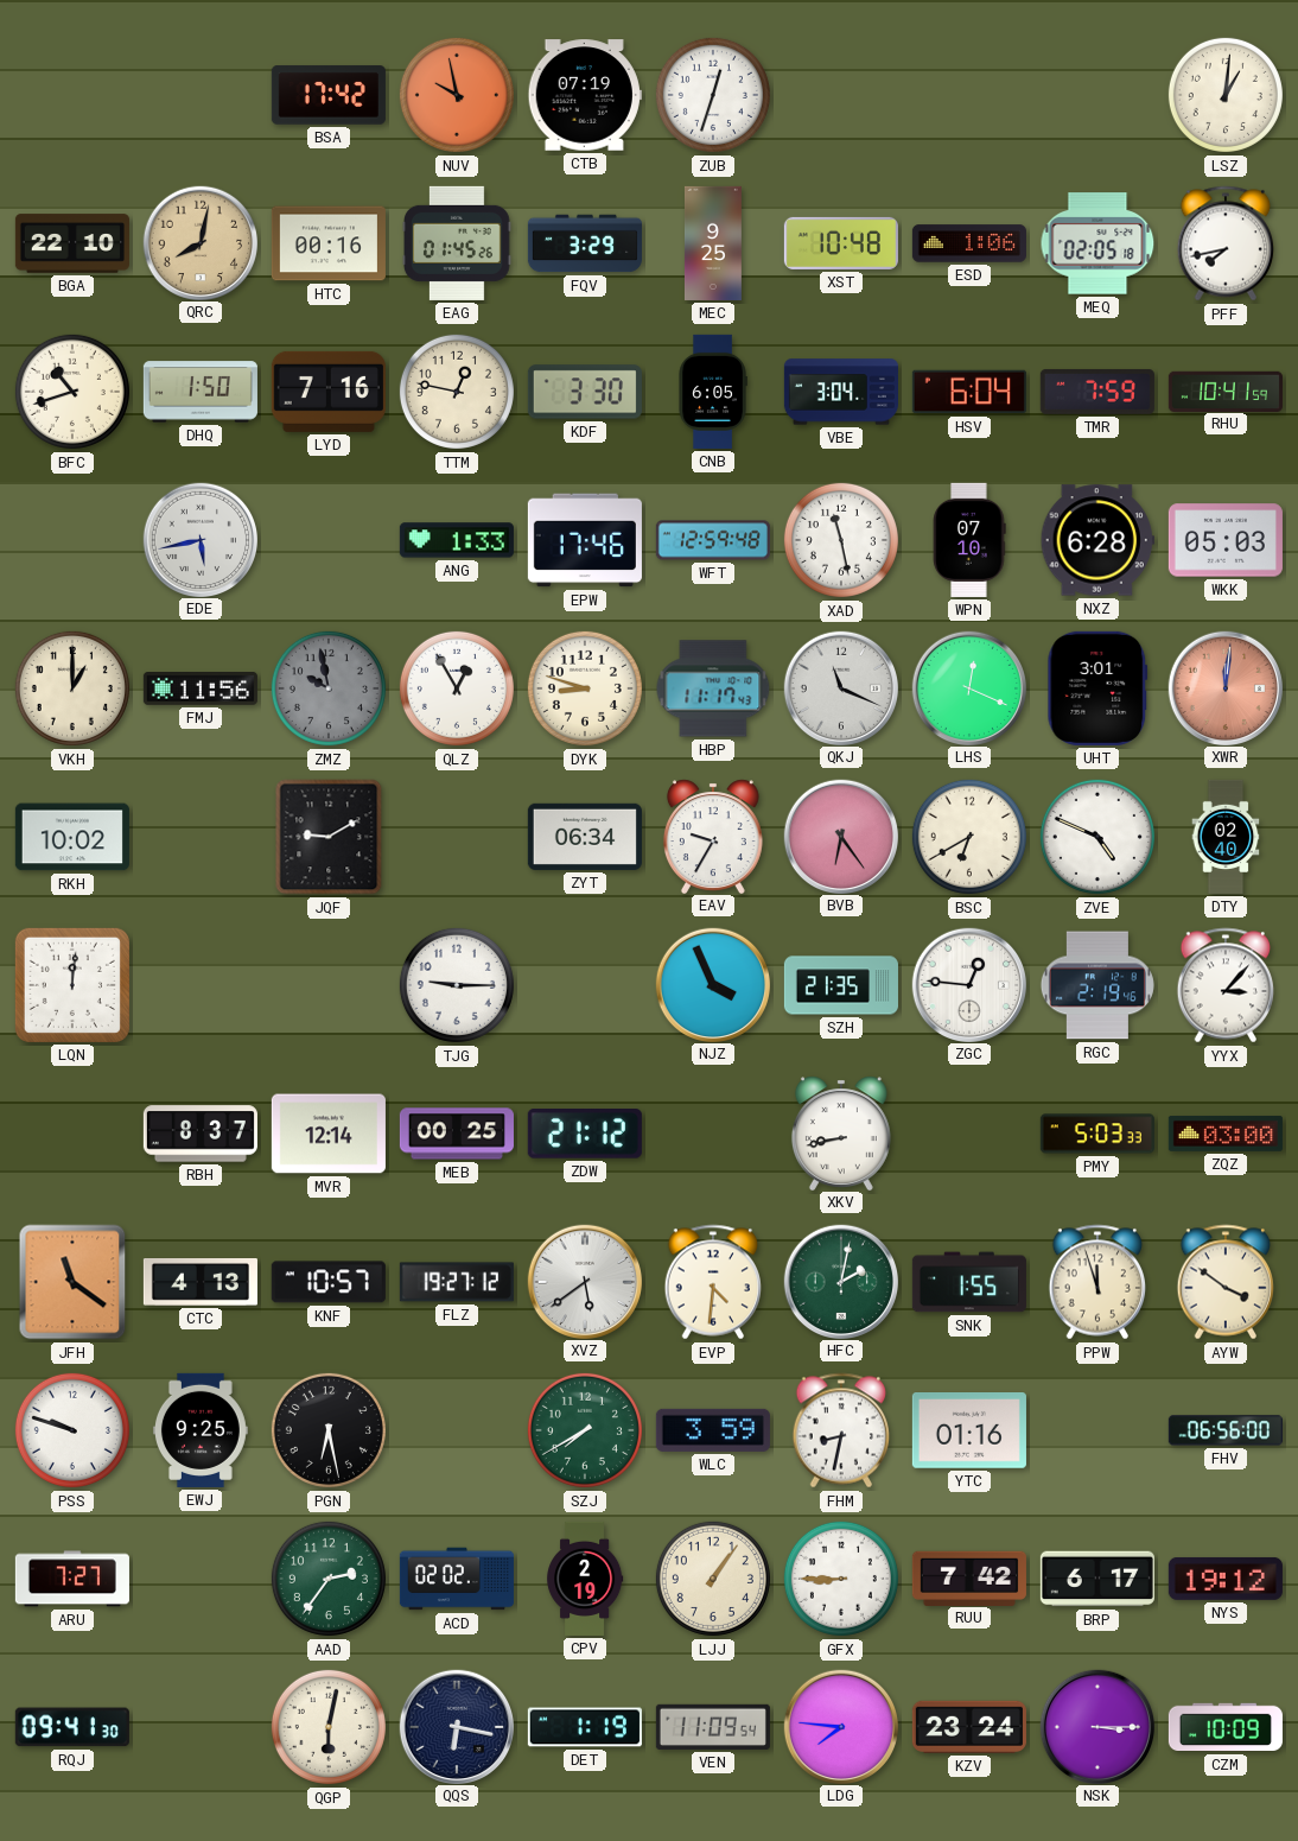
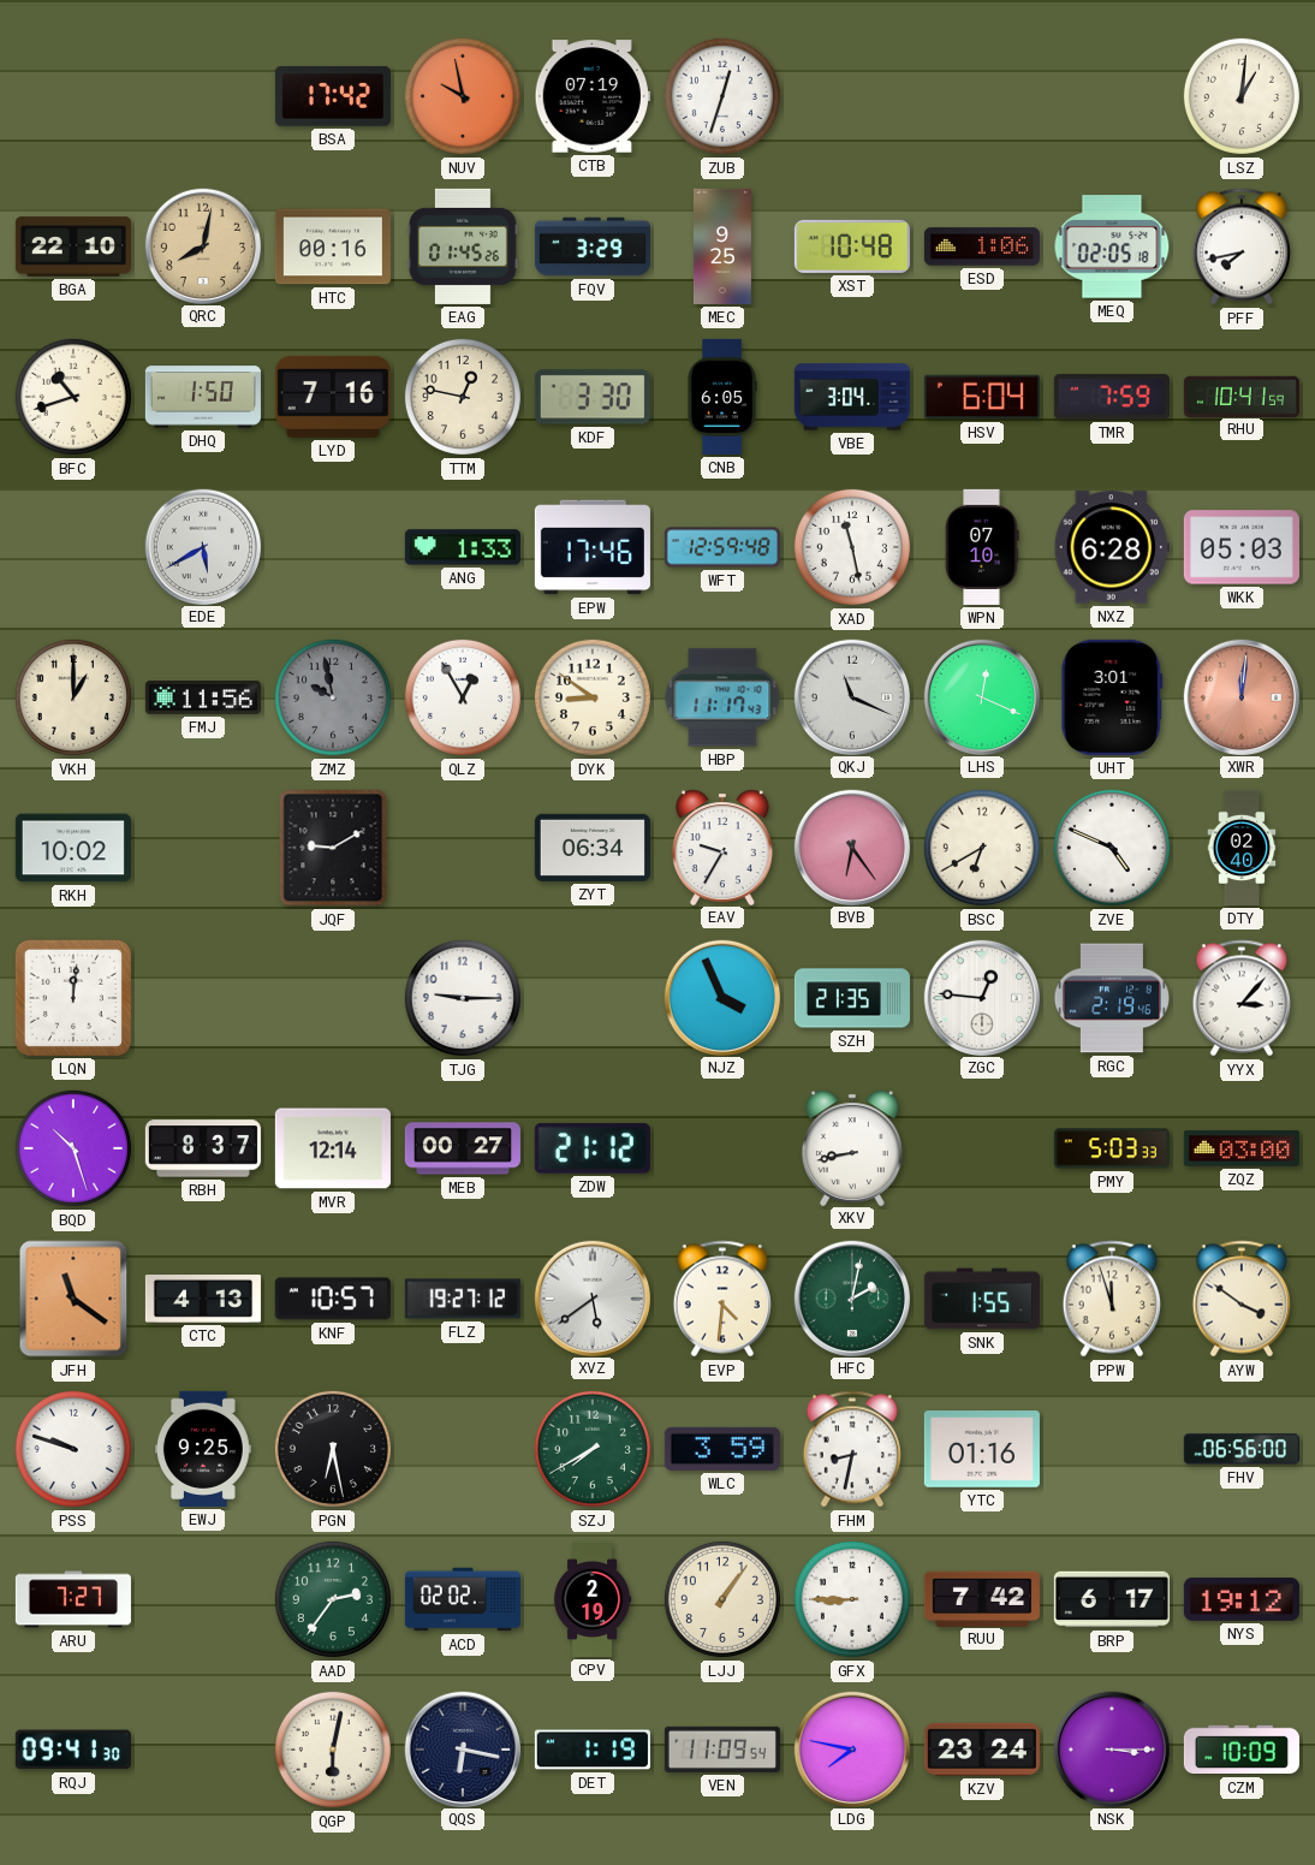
EDE: 5:43 -> 5:40 (202, 546)
DYK: 8:48 -> 8:51 (593, 697)
BQD: none -> 10:27 (73, 1148)
MEB: 00:25 -> 00:27 (463, 1148)
LDG: 7:46 -> 7:47 (851, 1748)
